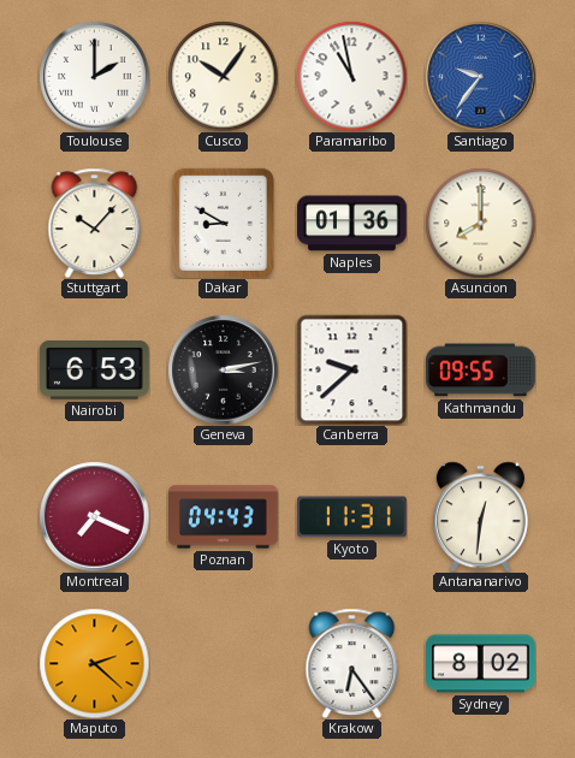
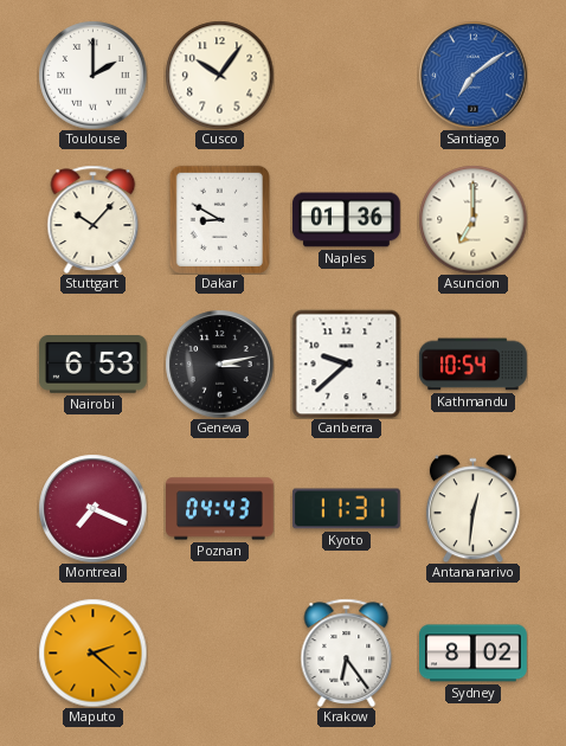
Paramaribo: 10:58 -> none (351, 76)
Santiago: 9:36 -> 7:09 (472, 75)
Asuncion: 8:00 -> 7:00 (472, 219)
Kathmandu: 09:55 -> 10:54 (472, 365)
